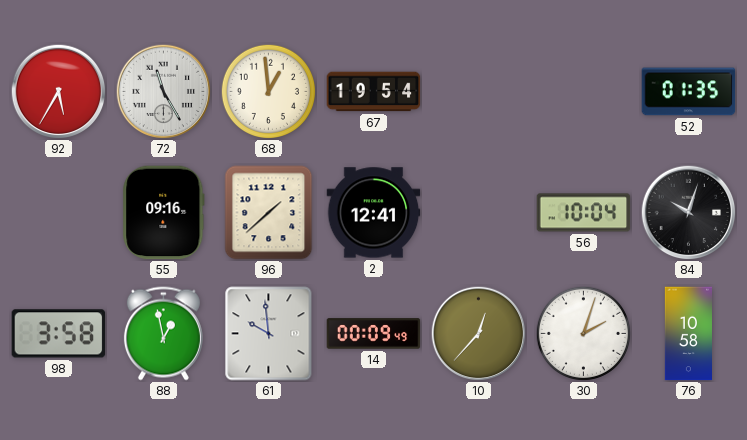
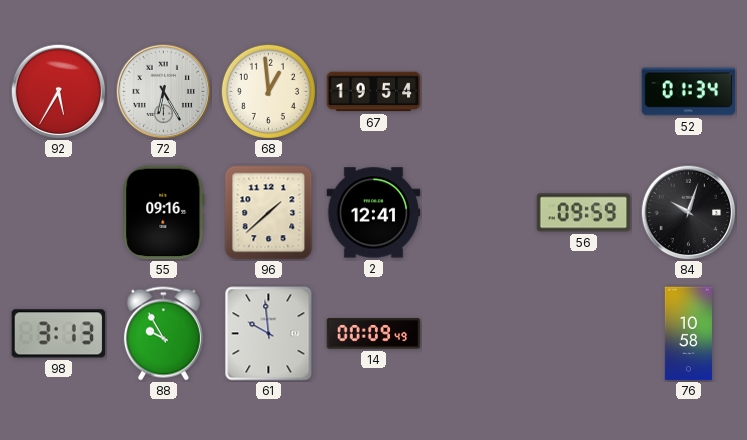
72: 11:25 -> 6:25 (163, 91)
52: 01:35 -> 01:34 (689, 92)
56: 10:04 -> 09:59 (584, 213)
98: 3:58 -> 3:13 (59, 334)
88: 12:58 -> 9:55 (163, 334)
10: 12:37 -> none (478, 333)
30: 2:03 -> none (583, 333)
